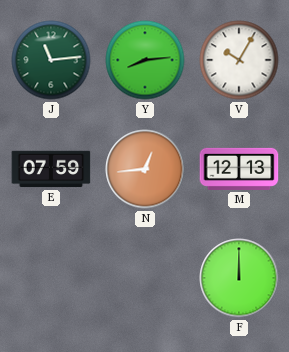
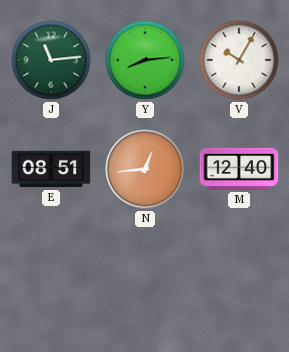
E: 07:59 -> 08:51 (51, 169)
M: 12:13 -> 12:40 (239, 169)
F: 12:00 -> none (239, 278)
